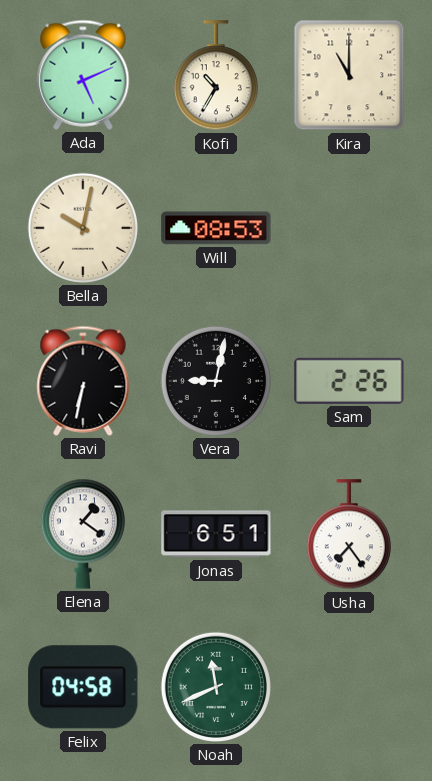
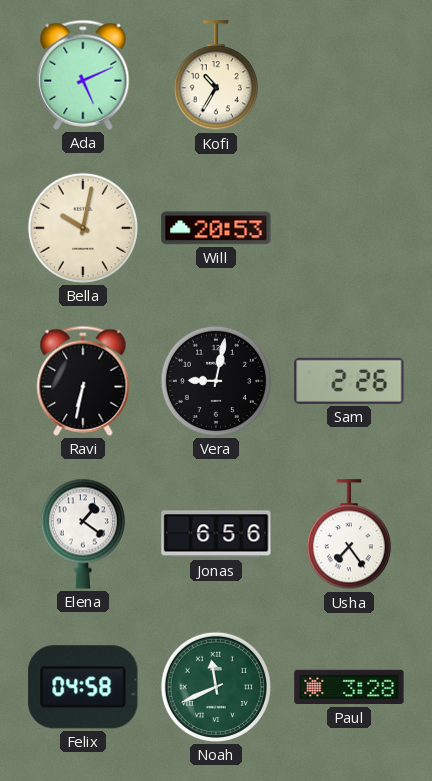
Kira: 11:00 -> none (349, 75)
Will: 08:53 -> 20:53 (216, 228)
Jonas: 6:51 -> 6:56 (216, 534)
Paul: none -> 3:28 (349, 687)
